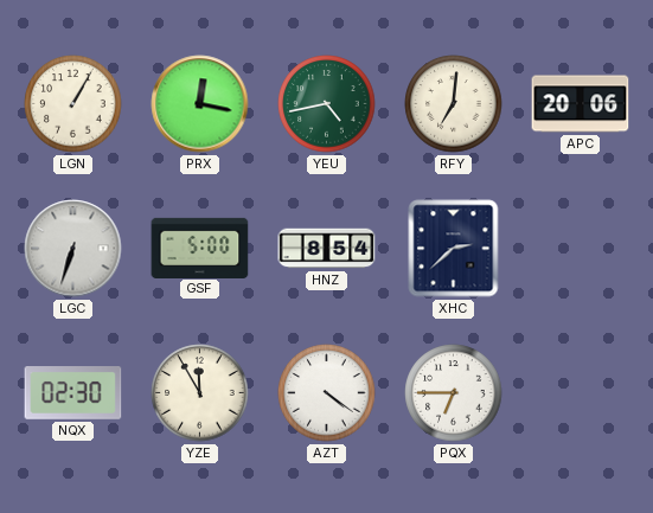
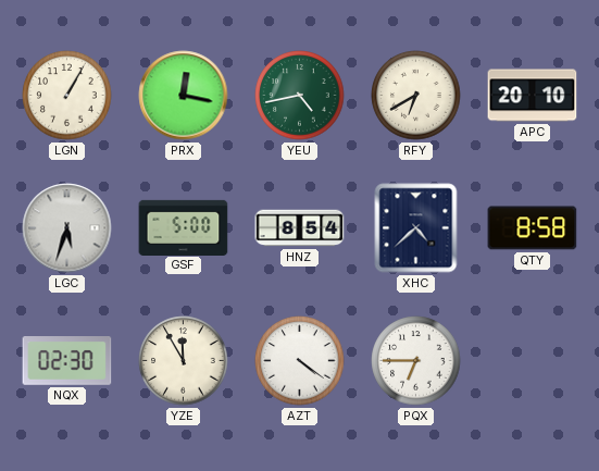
RFY: 7:01 -> 6:40 (416, 96)
APC: 20:06 -> 20:10 (533, 96)
LGC: 6:33 -> 5:33 (67, 228)
XHC: 2:38 -> 4:38 (416, 228)
QTY: none -> 8:58 (533, 228)
